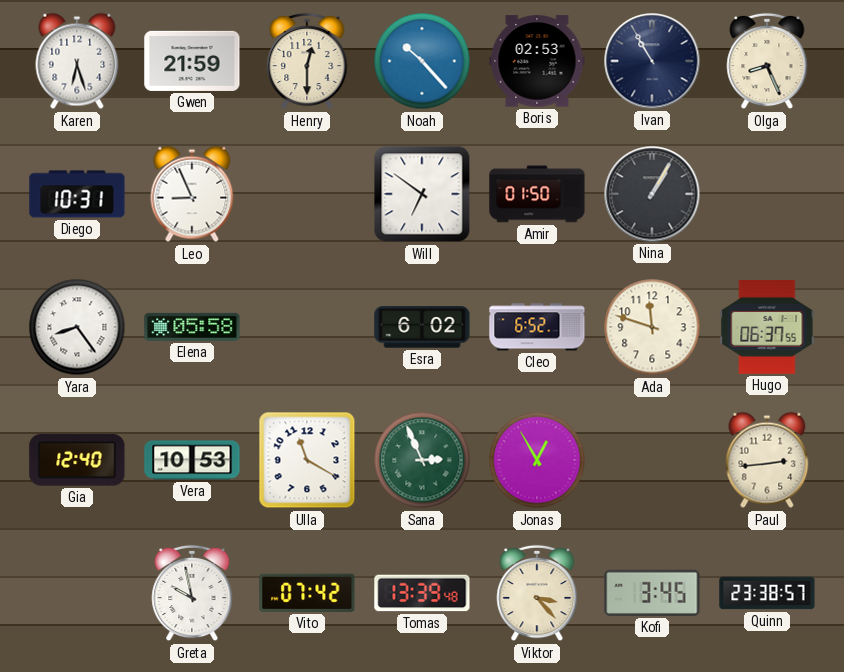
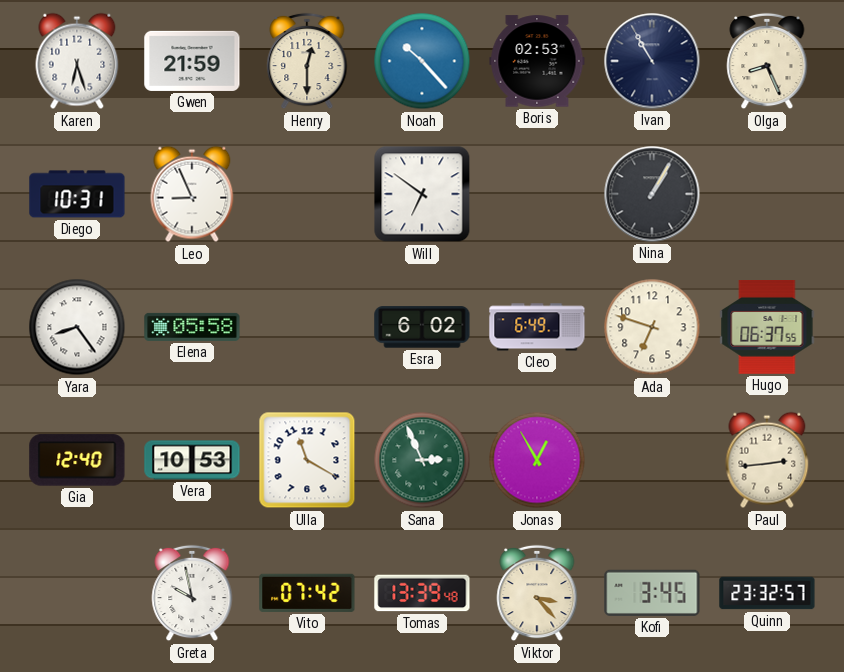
Amir: 01:50 -> none (537, 194)
Cleo: 6:52 -> 6:49 (537, 327)
Ada: 11:48 -> 6:48 (652, 327)
Quinn: 23:38 -> 23:32 (767, 593)
